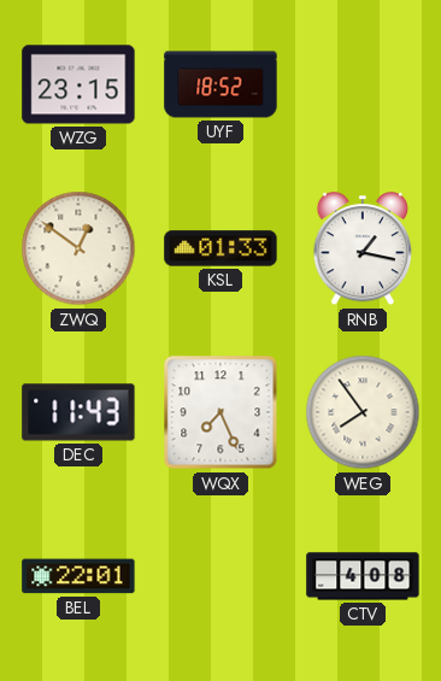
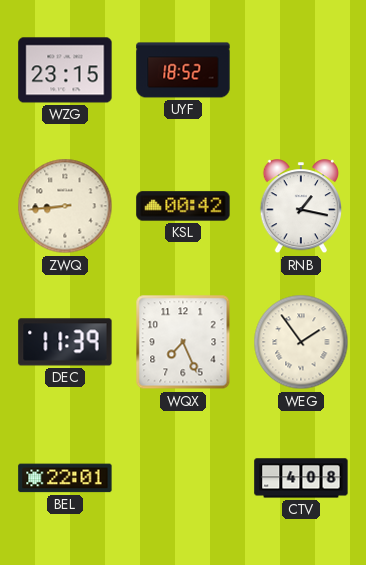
ZWQ: 12:51 -> 8:44 (65, 206)
KSL: 01:33 -> 00:42 (183, 206)
DEC: 11:43 -> 11:39 (65, 342)
WEG: 7:54 -> 1:54 (301, 342)
